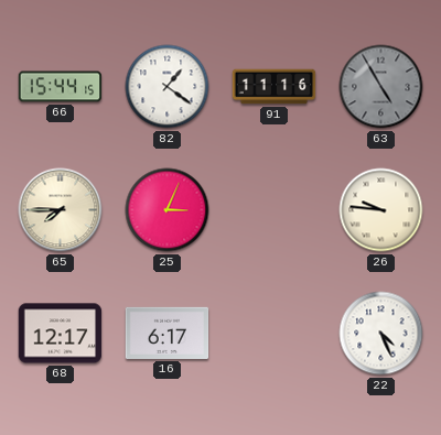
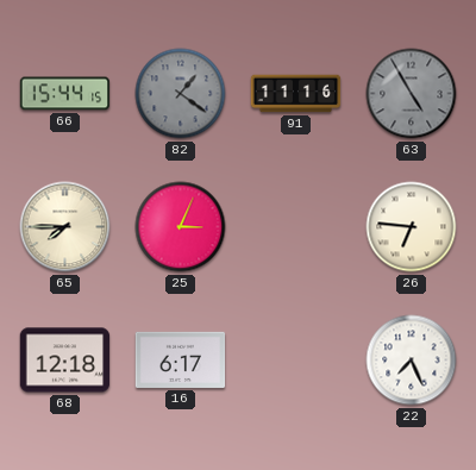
82 dial: white -> grey (181, 94)
26: 9:46 -> 6:46 (412, 227)
68: 12:17 -> 12:18 (65, 361)
22: 4:26 -> 7:26 (412, 361)
